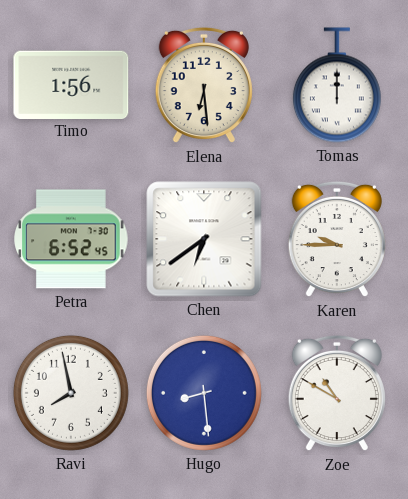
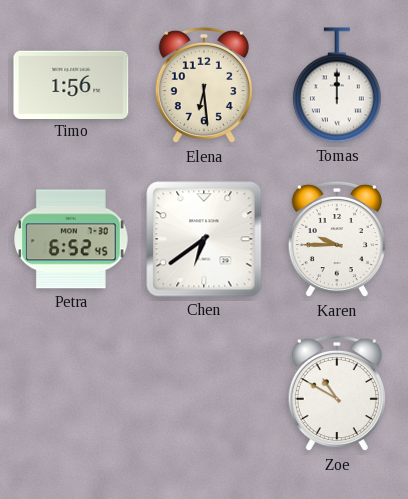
Ravi: 7:58 -> none (71, 393)
Hugo: 8:29 -> none (204, 393)
